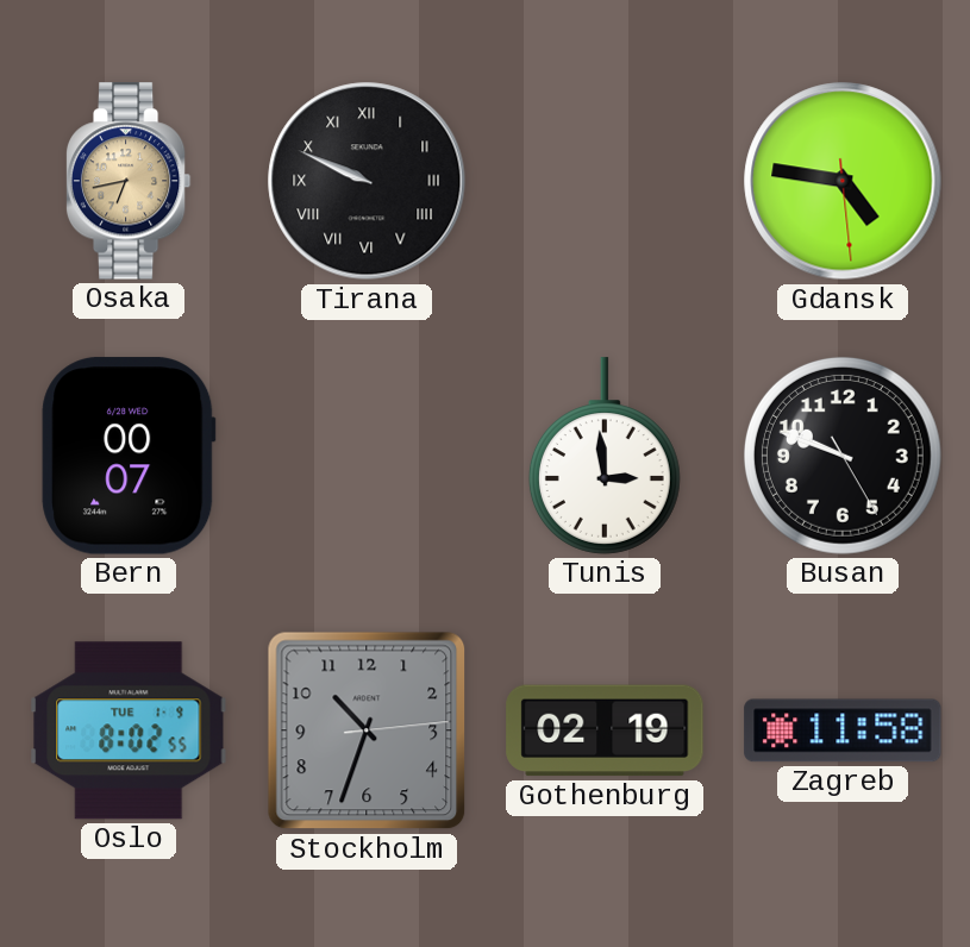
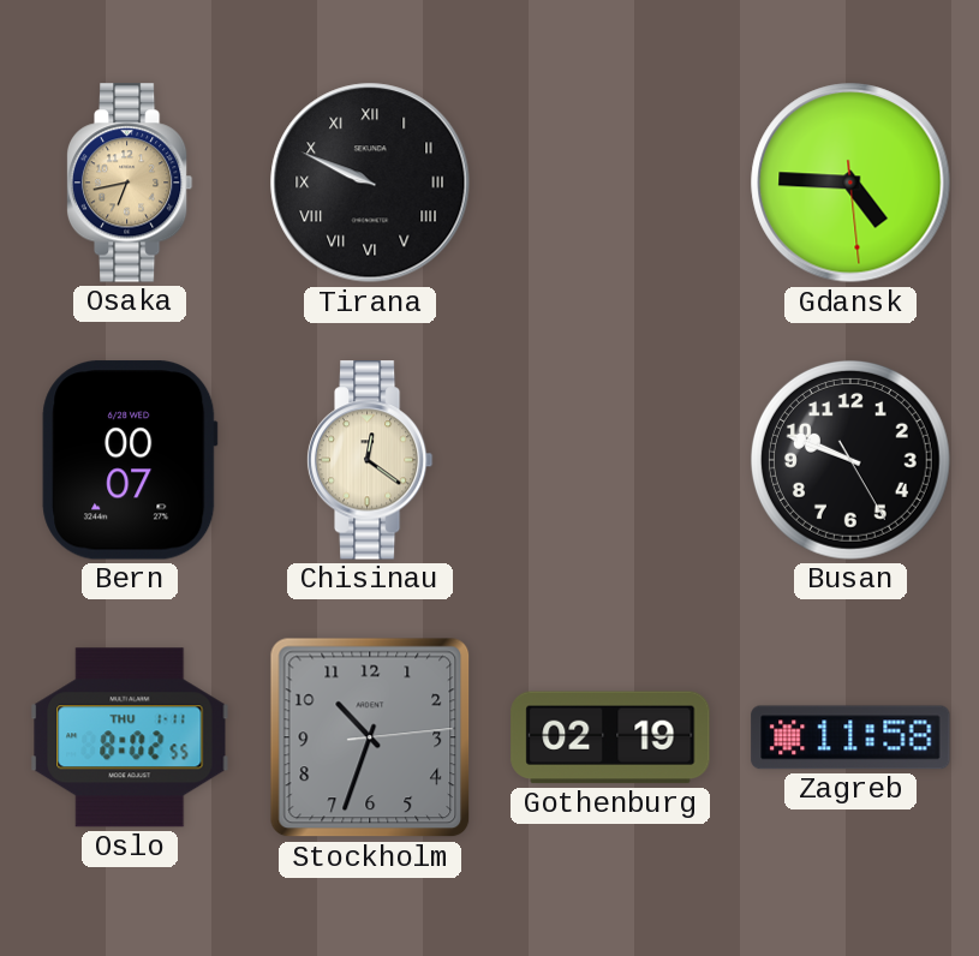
Gdansk: 4:46 -> 4:45 (850, 183)
Chisinau: none -> 12:21 (370, 460)
Tunis: 2:59 -> none (605, 456)
Oslo date: TUE 1-9 -> THU 1-11 (130, 737)
